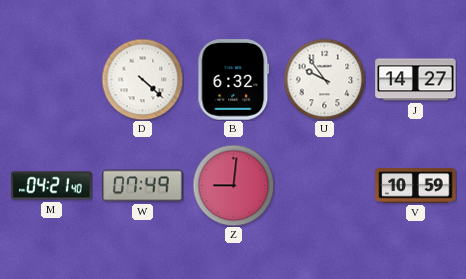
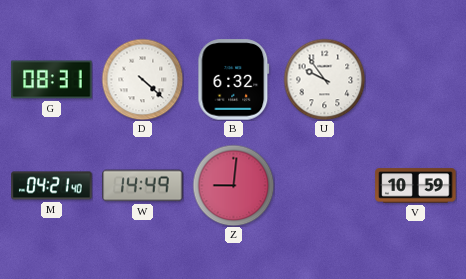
G: none -> 08:31 (52, 80)
J: 14:27 -> none (416, 80)
W: 07:49 -> 14:49 (143, 186)
